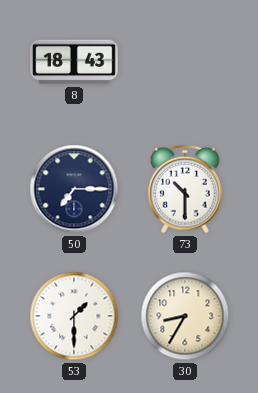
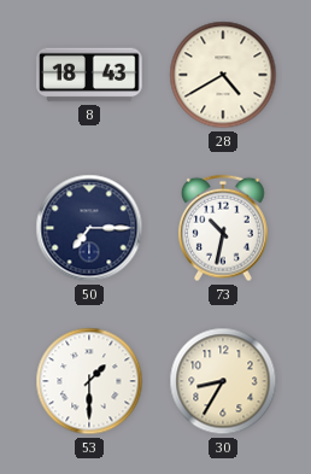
28: none -> 4:40 (223, 75)
73: 10:30 -> 10:32 (224, 228)
